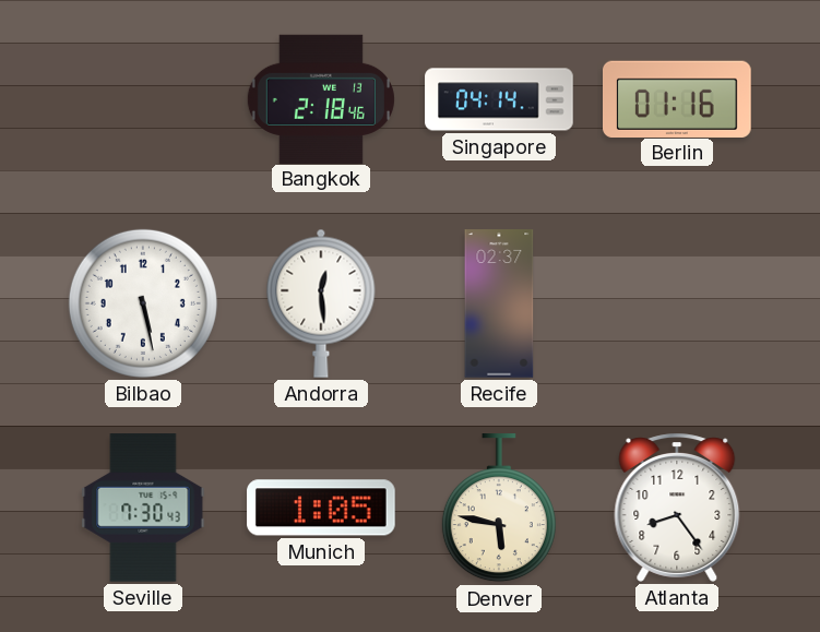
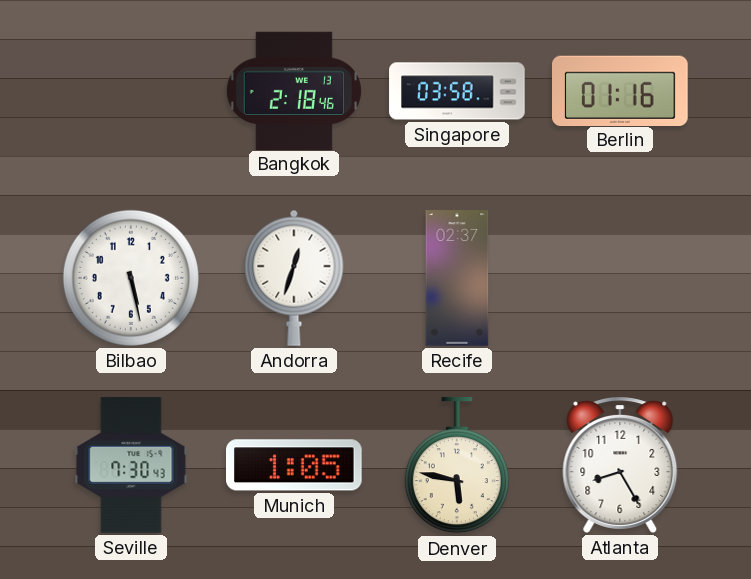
Singapore: 04:14 -> 03:58 (457, 91)
Andorra: 12:29 -> 12:33 (294, 278)
Atlanta: 8:24 -> 8:25 (620, 465)
